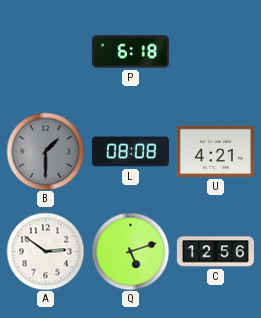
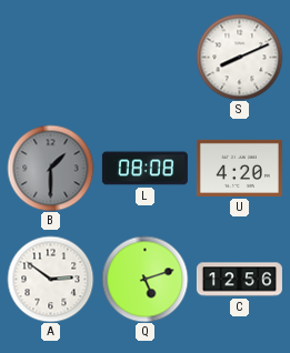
P: 6:18 -> none (130, 52)
S: none -> 8:11 (239, 57)
U: 4:21 -> 4:20 (239, 168)
